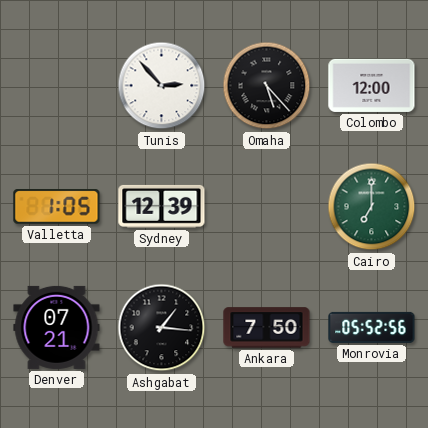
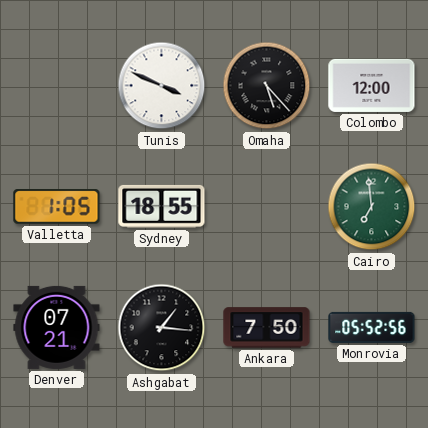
Tunis: 2:53 -> 3:49 (162, 86)
Sydney: 12:39 -> 18:55 (162, 206)
Cairo: 7:00 -> 6:59 (372, 207)
